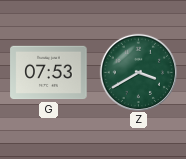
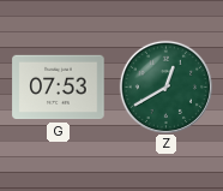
Z: 3:40 -> 12:40 (165, 86)
